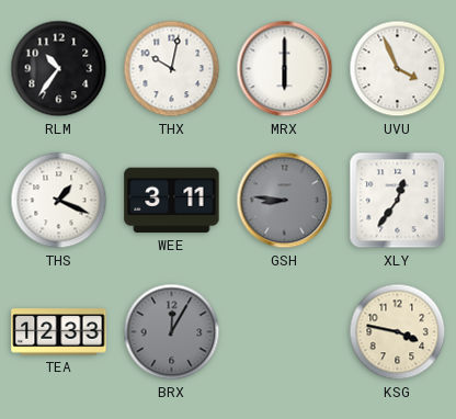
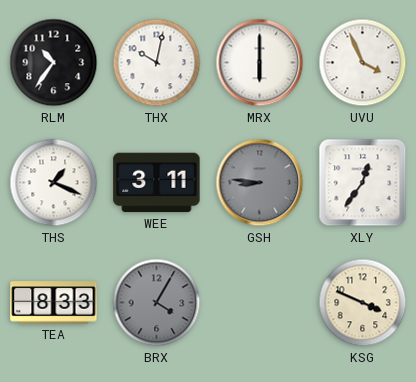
TEA: 12:33 -> 8:33 (54, 303)
BRX: 12:05 -> 4:05 (157, 303)
KSG: 3:47 -> 3:49 (363, 303)
